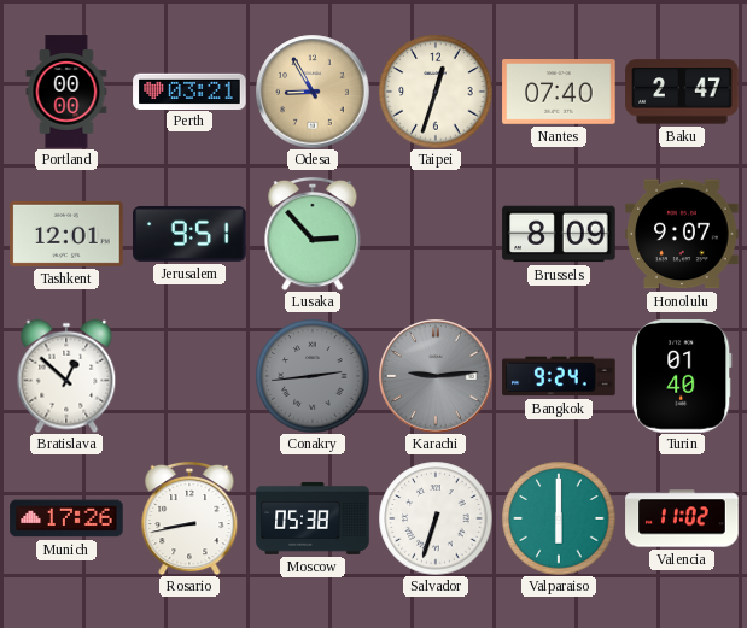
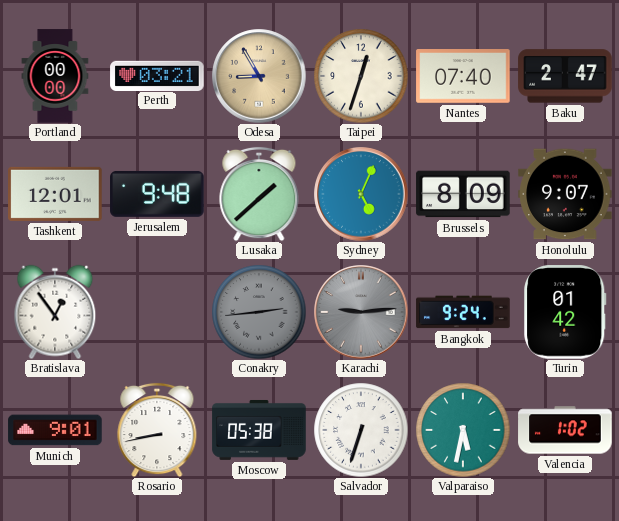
Jerusalem: 9:51 -> 9:48 (157, 194)
Lusaka: 2:53 -> 1:38 (259, 194)
Sydney: none -> 5:04 (361, 194)
Bratislava: 12:52 -> 12:54 (55, 312)
Turin: 01:40 -> 01:42 (565, 312)
Munich: 17:26 -> 9:01 (55, 430)
Valparaiso: 6:00 -> 5:32 (463, 430)
Valencia: 11:02 -> 1:02 (565, 430)
